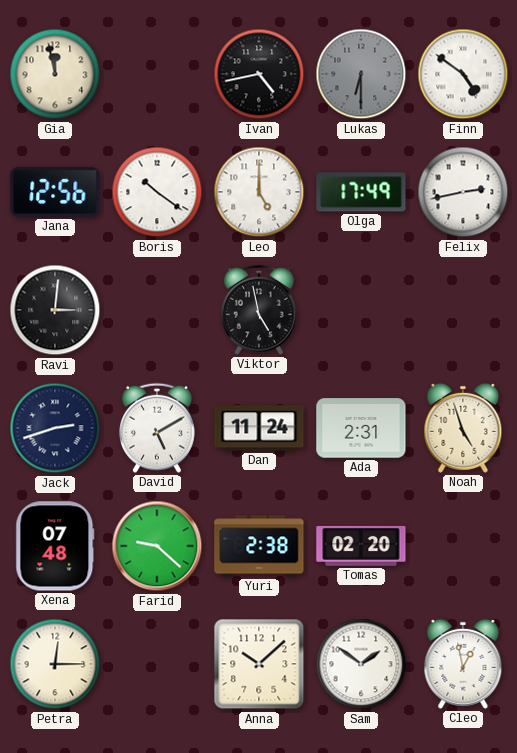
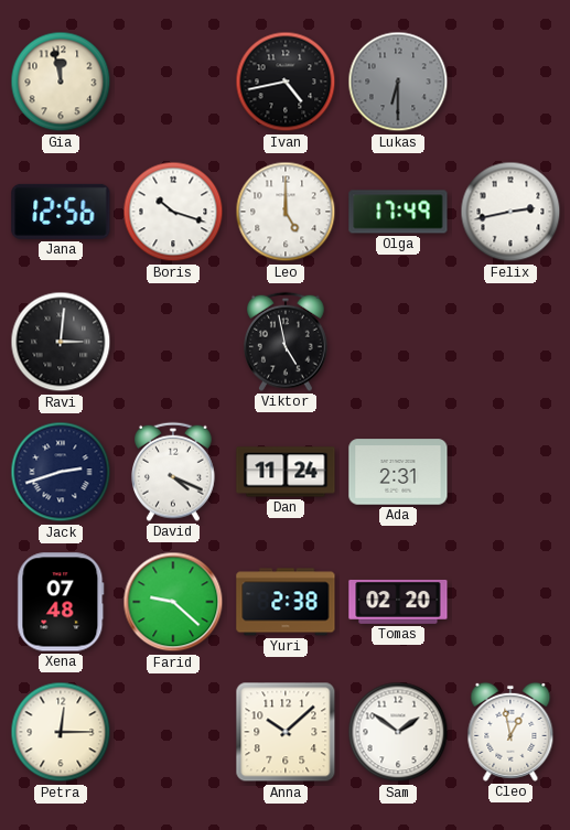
Finn: 4:51 -> none (463, 74)
Boris: 10:21 -> 10:18 (173, 212)
David: 5:10 -> 4:19 (174, 472)
Noah: 4:57 -> none (463, 428)
